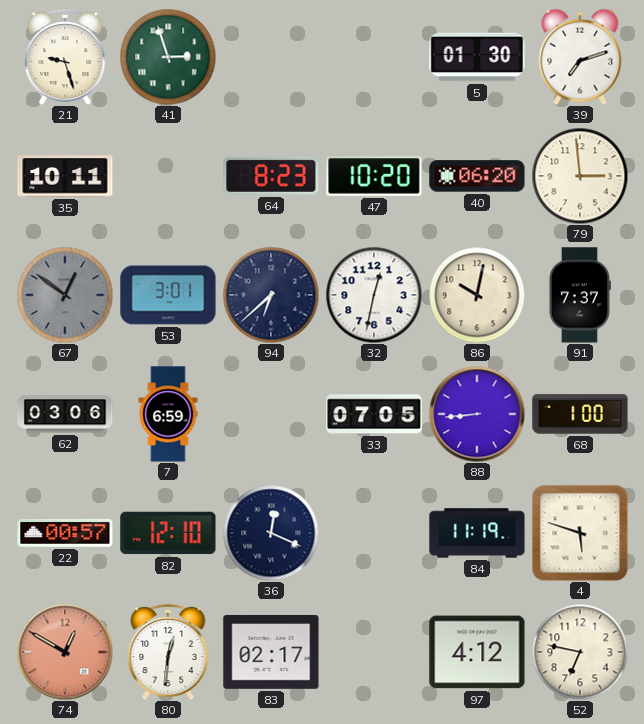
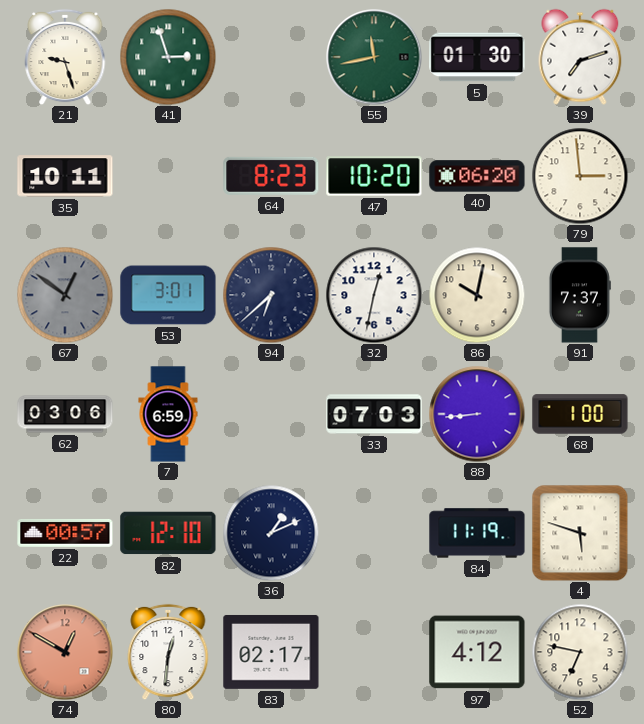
55: none -> 11:43 (374, 57)
33: 07:05 -> 07:03 (374, 414)
36: 12:19 -> 1:11 (271, 533)
